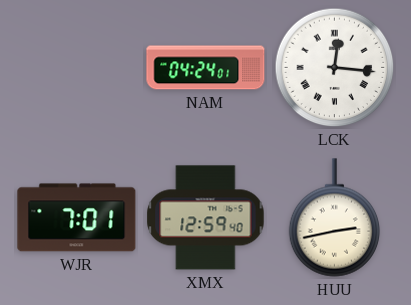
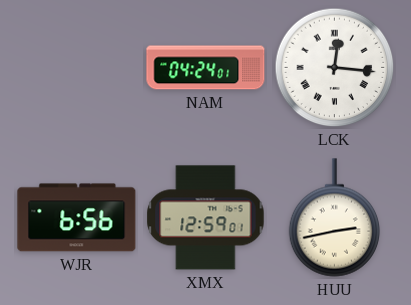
WJR: 7:01 -> 6:56 (77, 218)
XMX: 12:59:40 -> 12:59:01 (206, 218)
